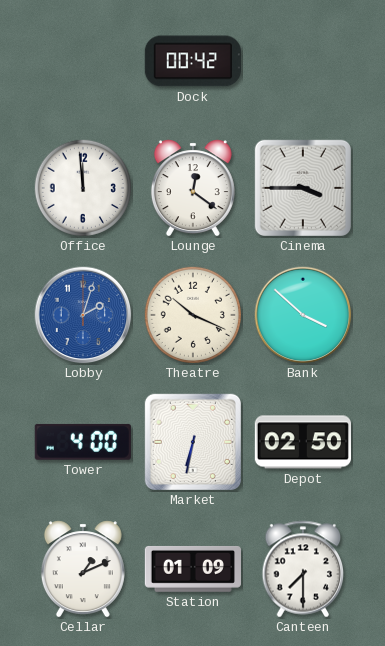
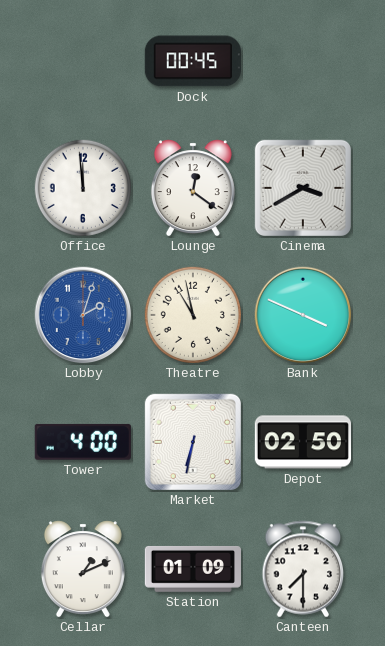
Dock: 00:42 -> 00:45 (193, 61)
Cinema: 3:45 -> 3:40 (303, 188)
Theatre: 10:19 -> 10:58 (193, 315)
Bank: 3:52 -> 3:49 (303, 315)
